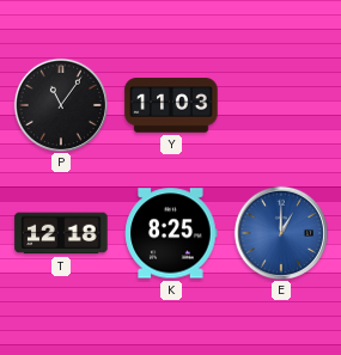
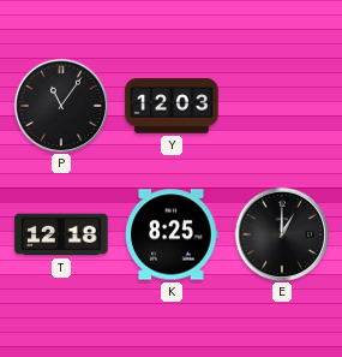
Y: 11:03 -> 12:03 (172, 106)
E dial: blue -> black (281, 233)
